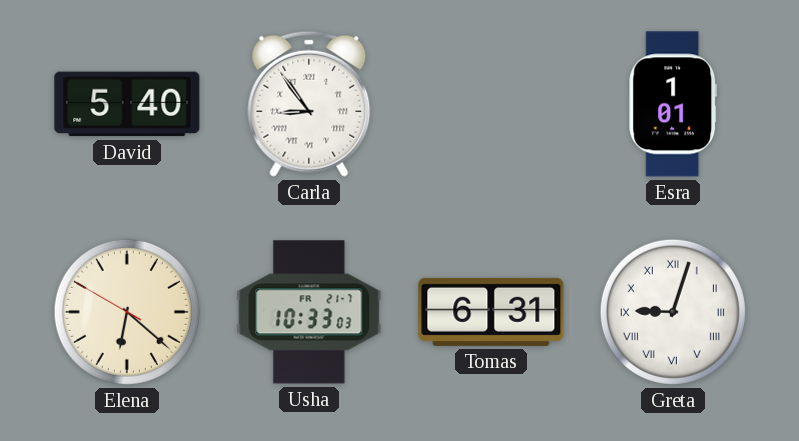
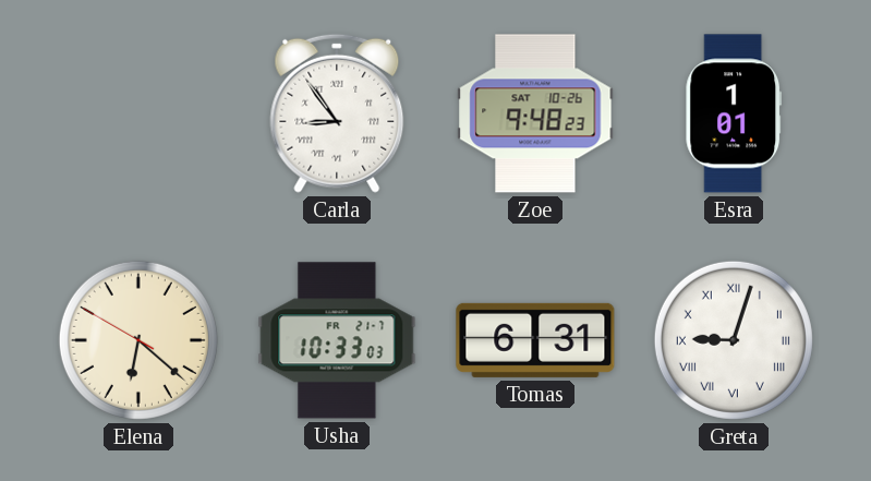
David: 5:40 -> none (127, 104)
Zoe: none -> 9:48 (535, 113)
